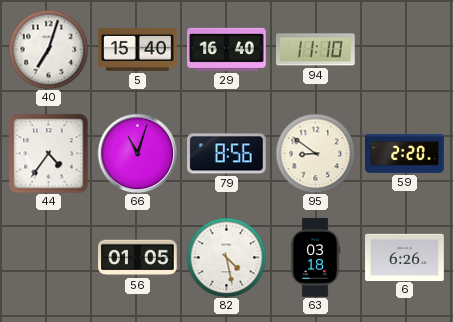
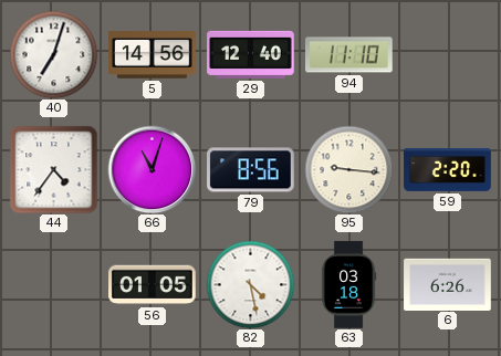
5: 15:40 -> 14:56 (153, 55)
29: 16:40 -> 12:40 (251, 54)
95: 8:51 -> 9:16 (348, 169)
